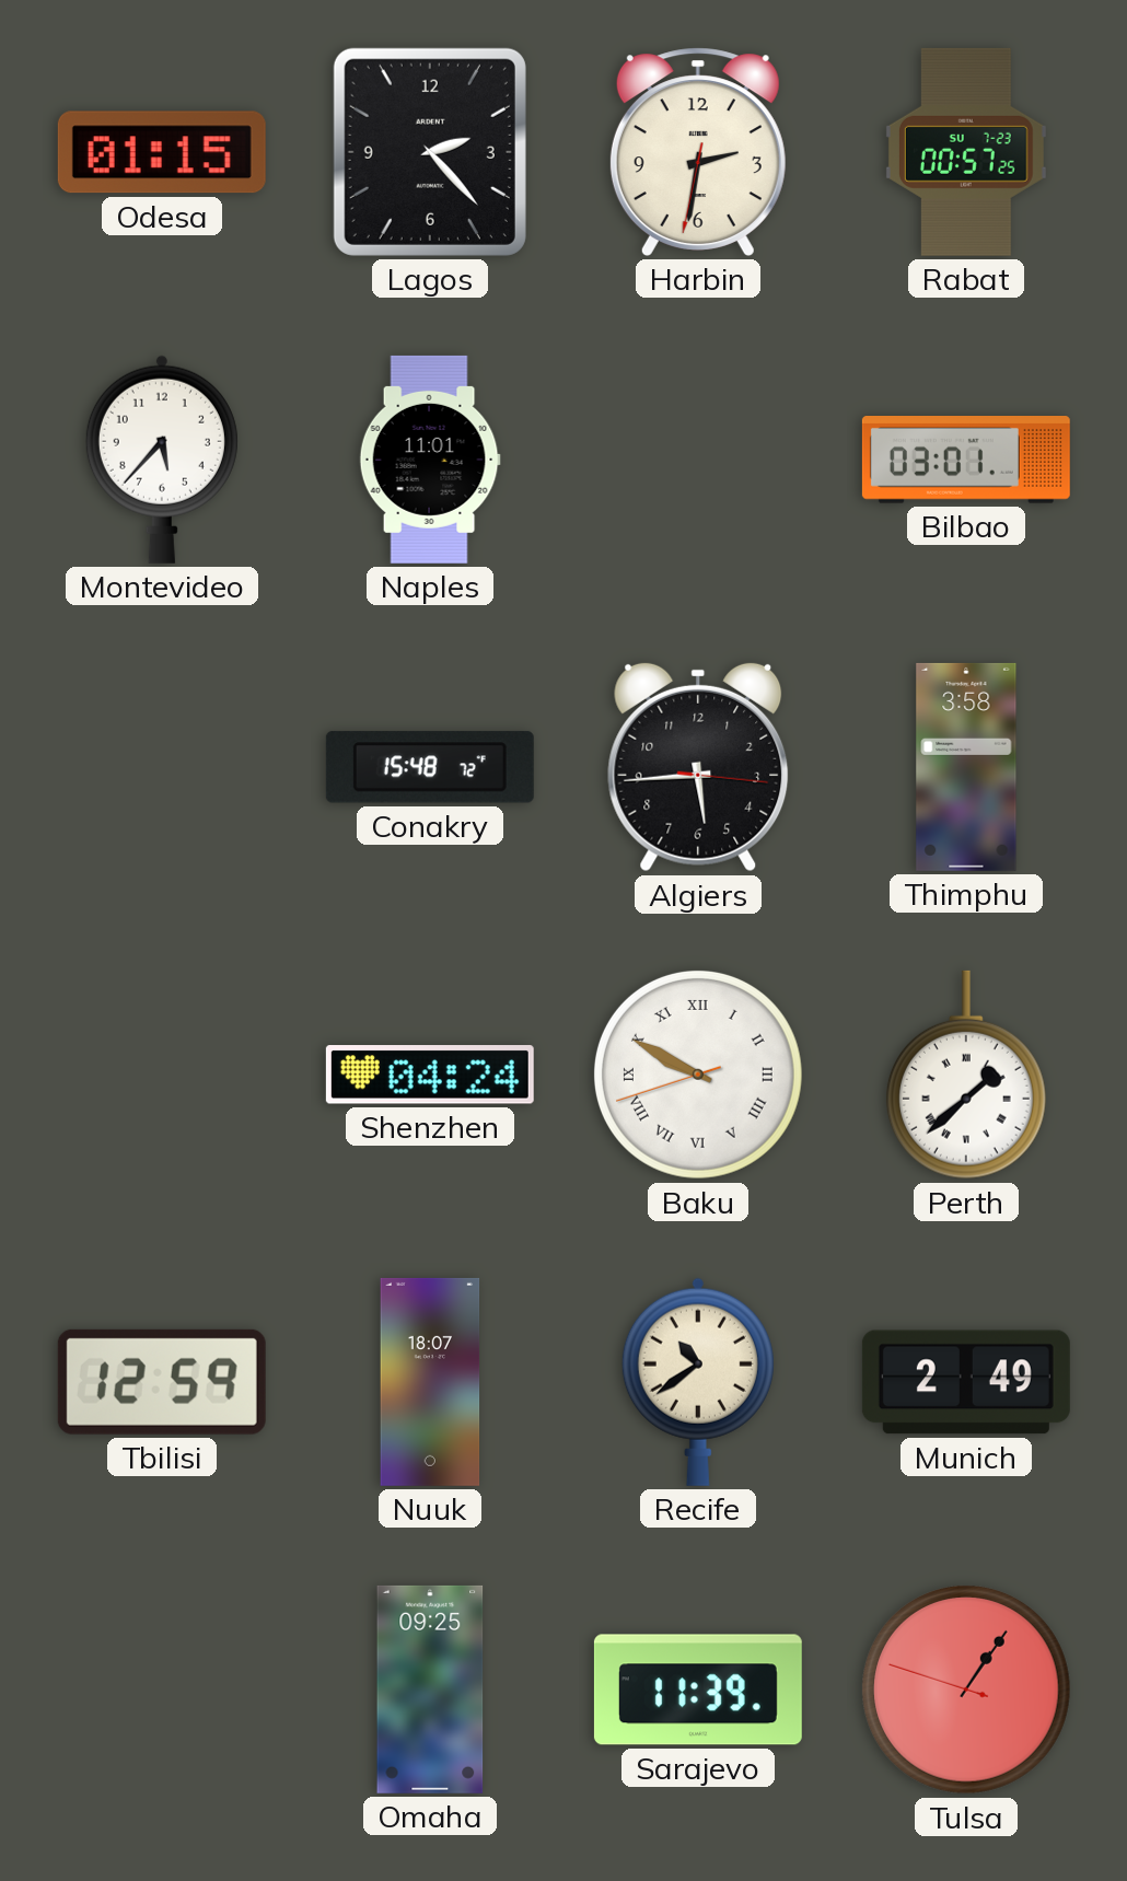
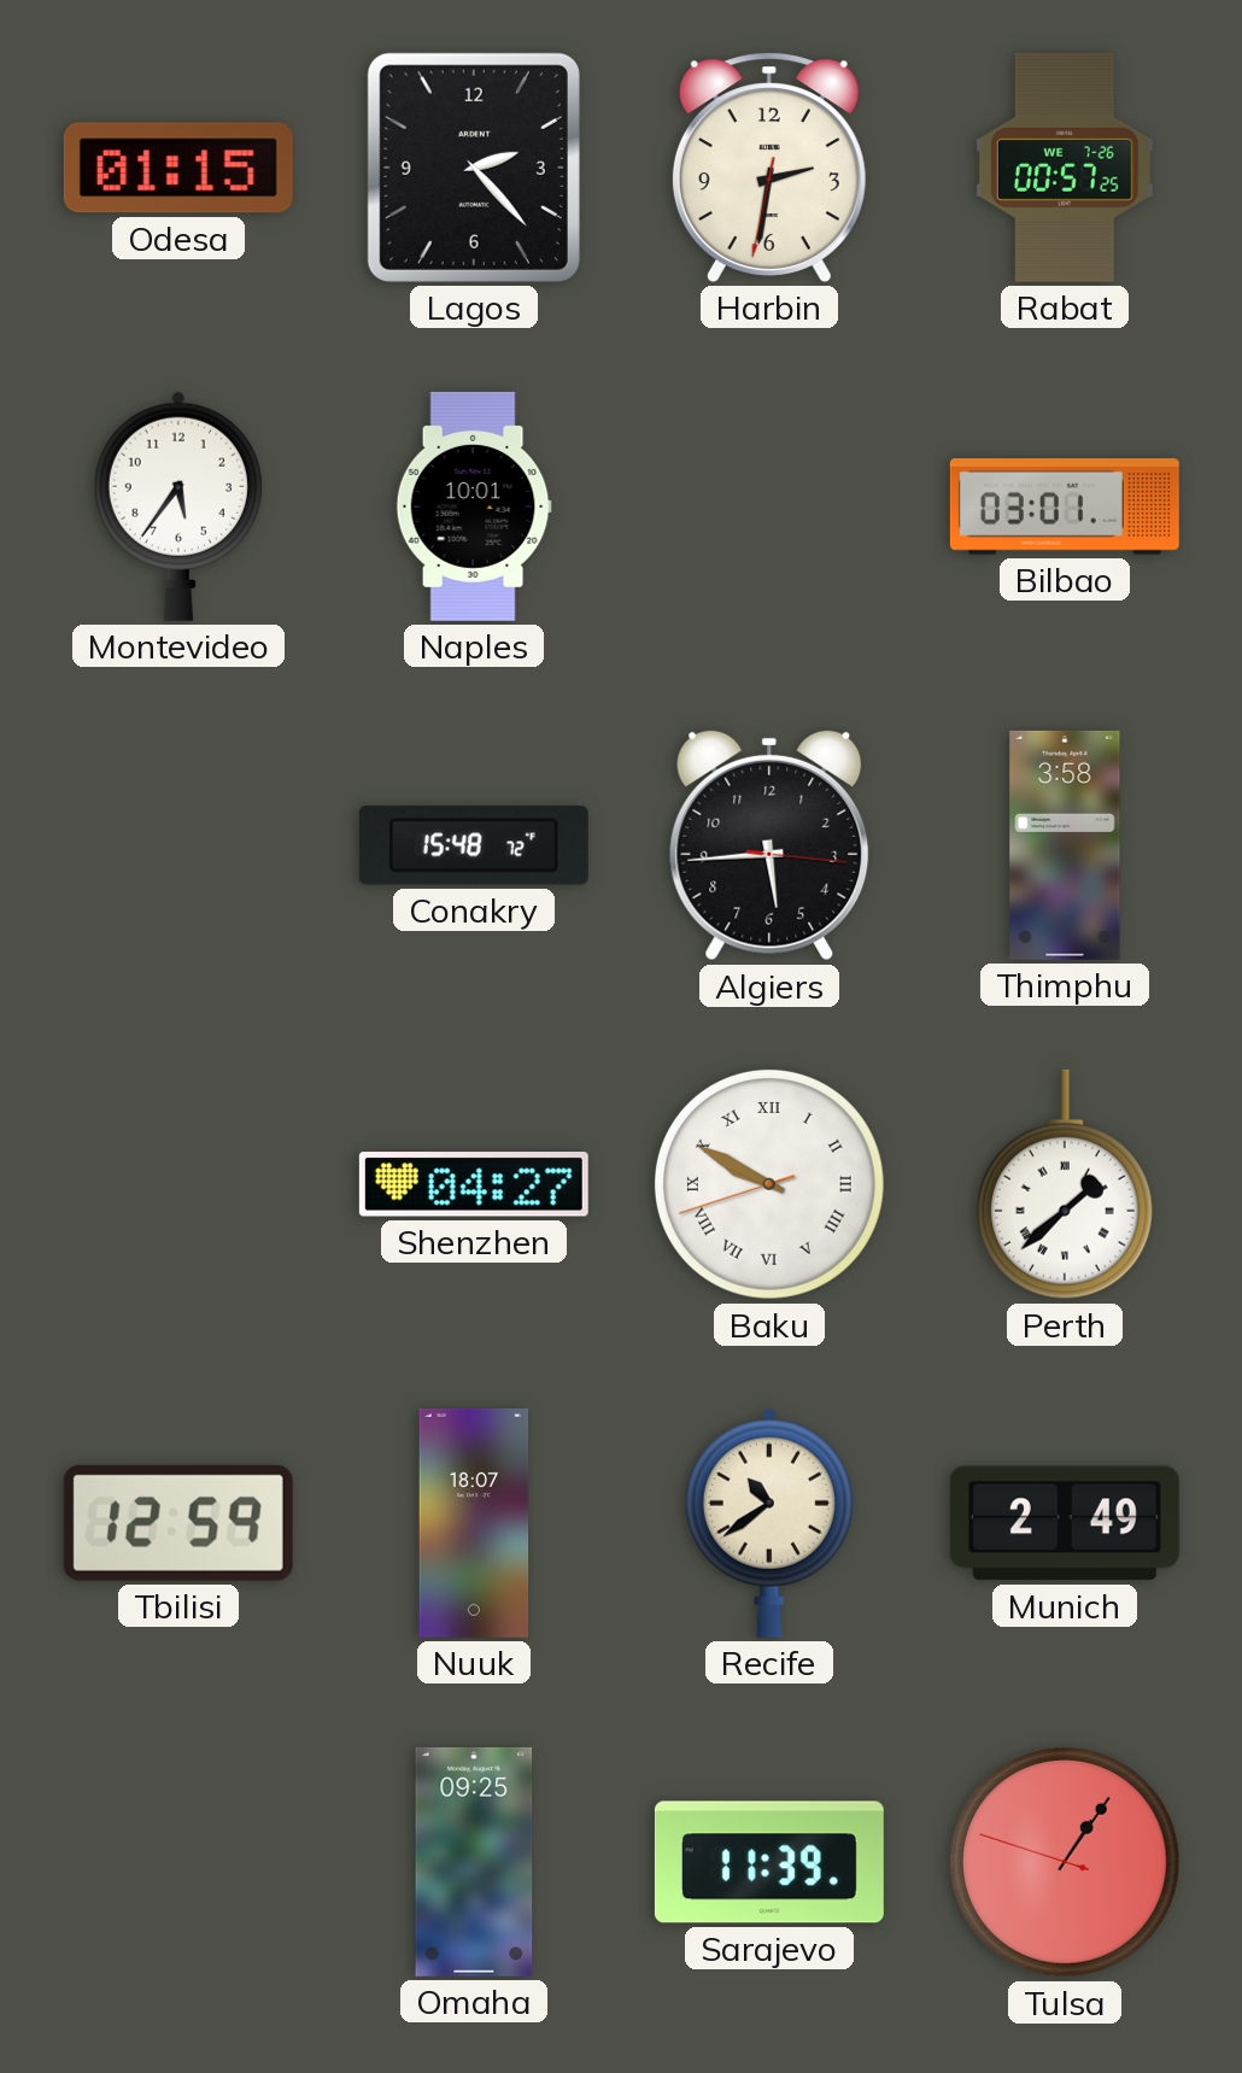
Rabat date: SU 7-23 -> WE 7-26 (1065, 168)
Montevideo: 5:37 -> 5:36 (178, 506)
Naples: 11:01 -> 10:01 (474, 506)
Shenzhen: 04:24 -> 04:27 (474, 1184)
